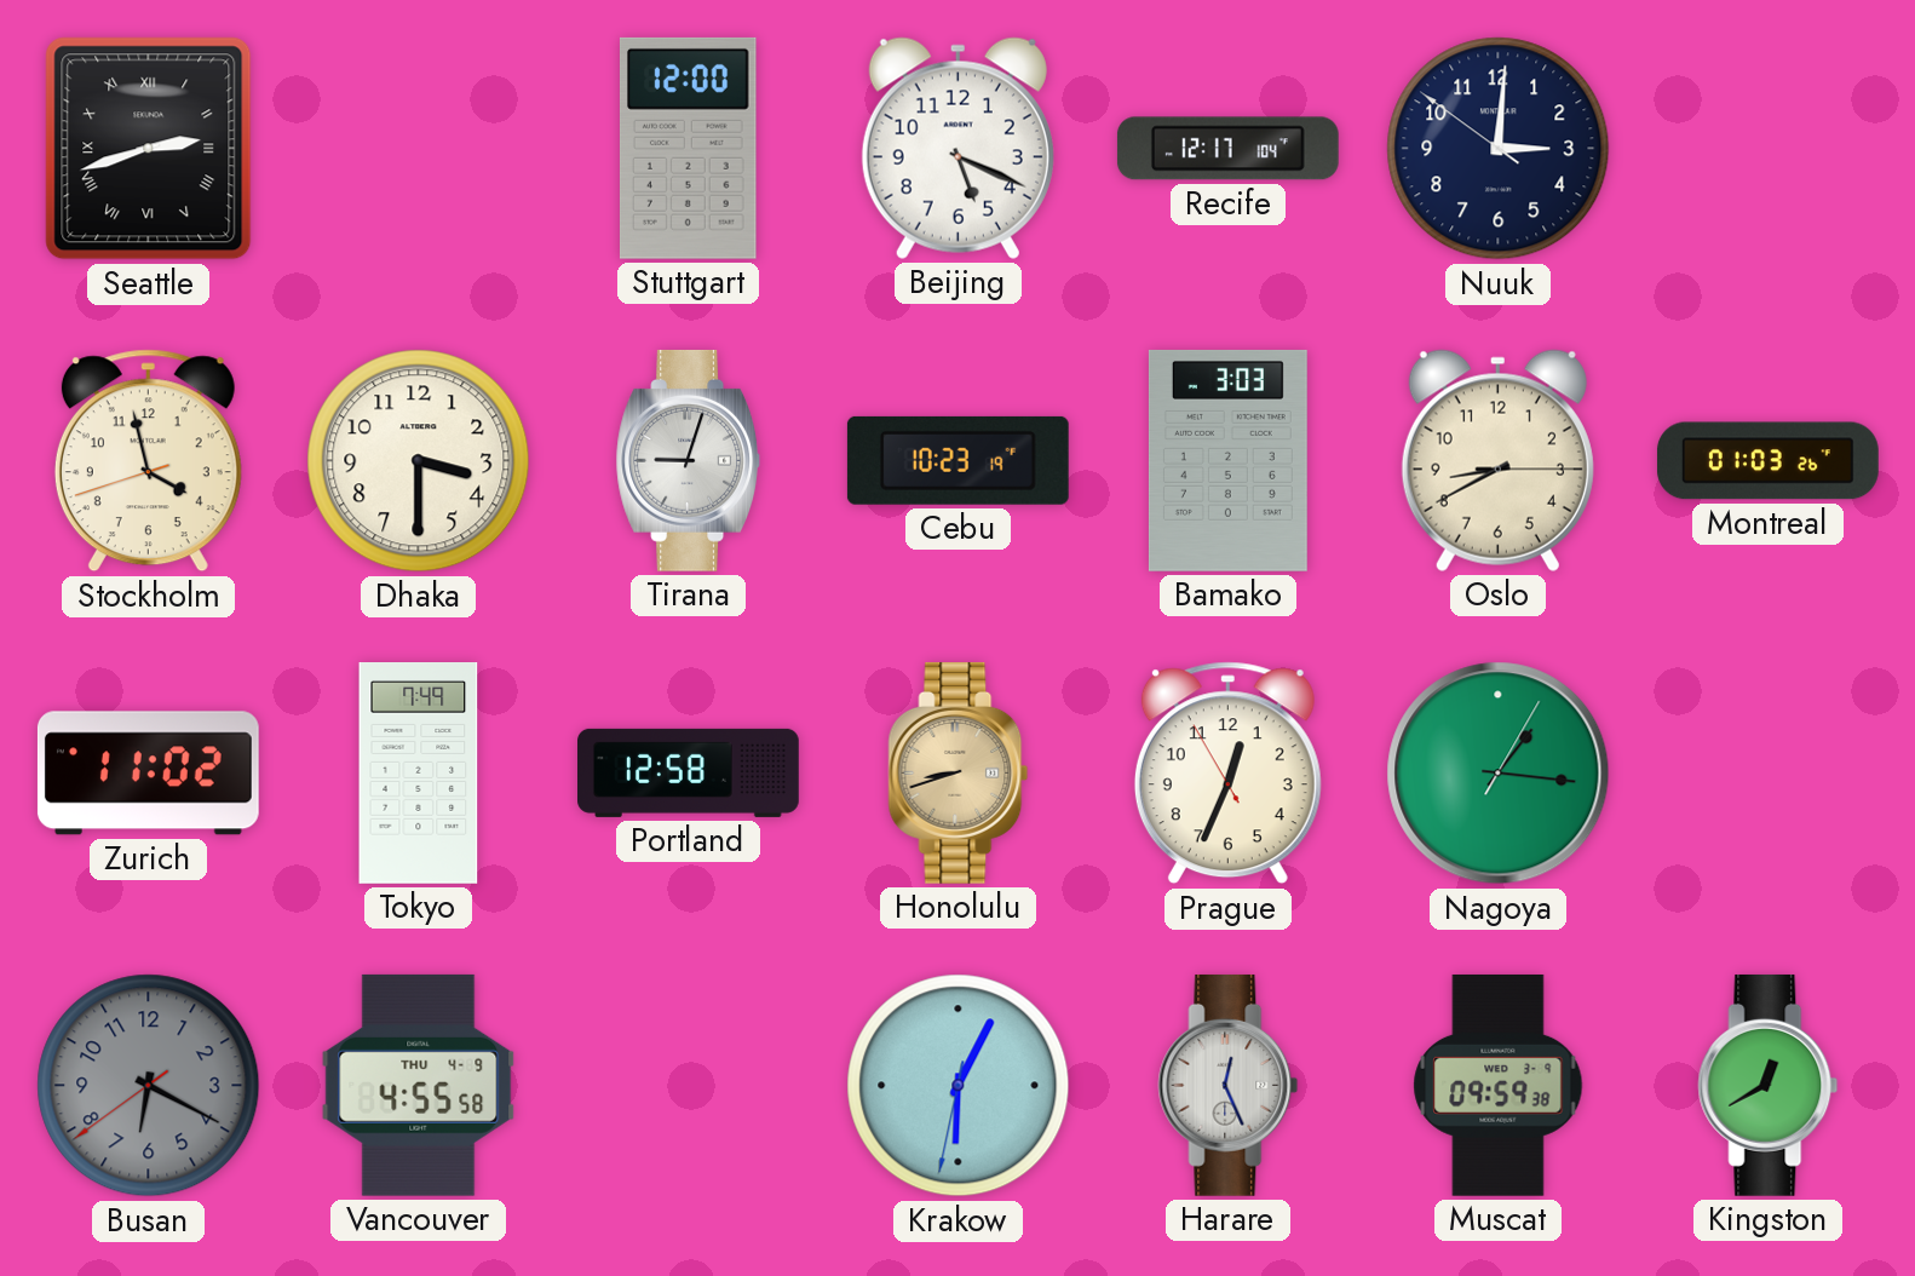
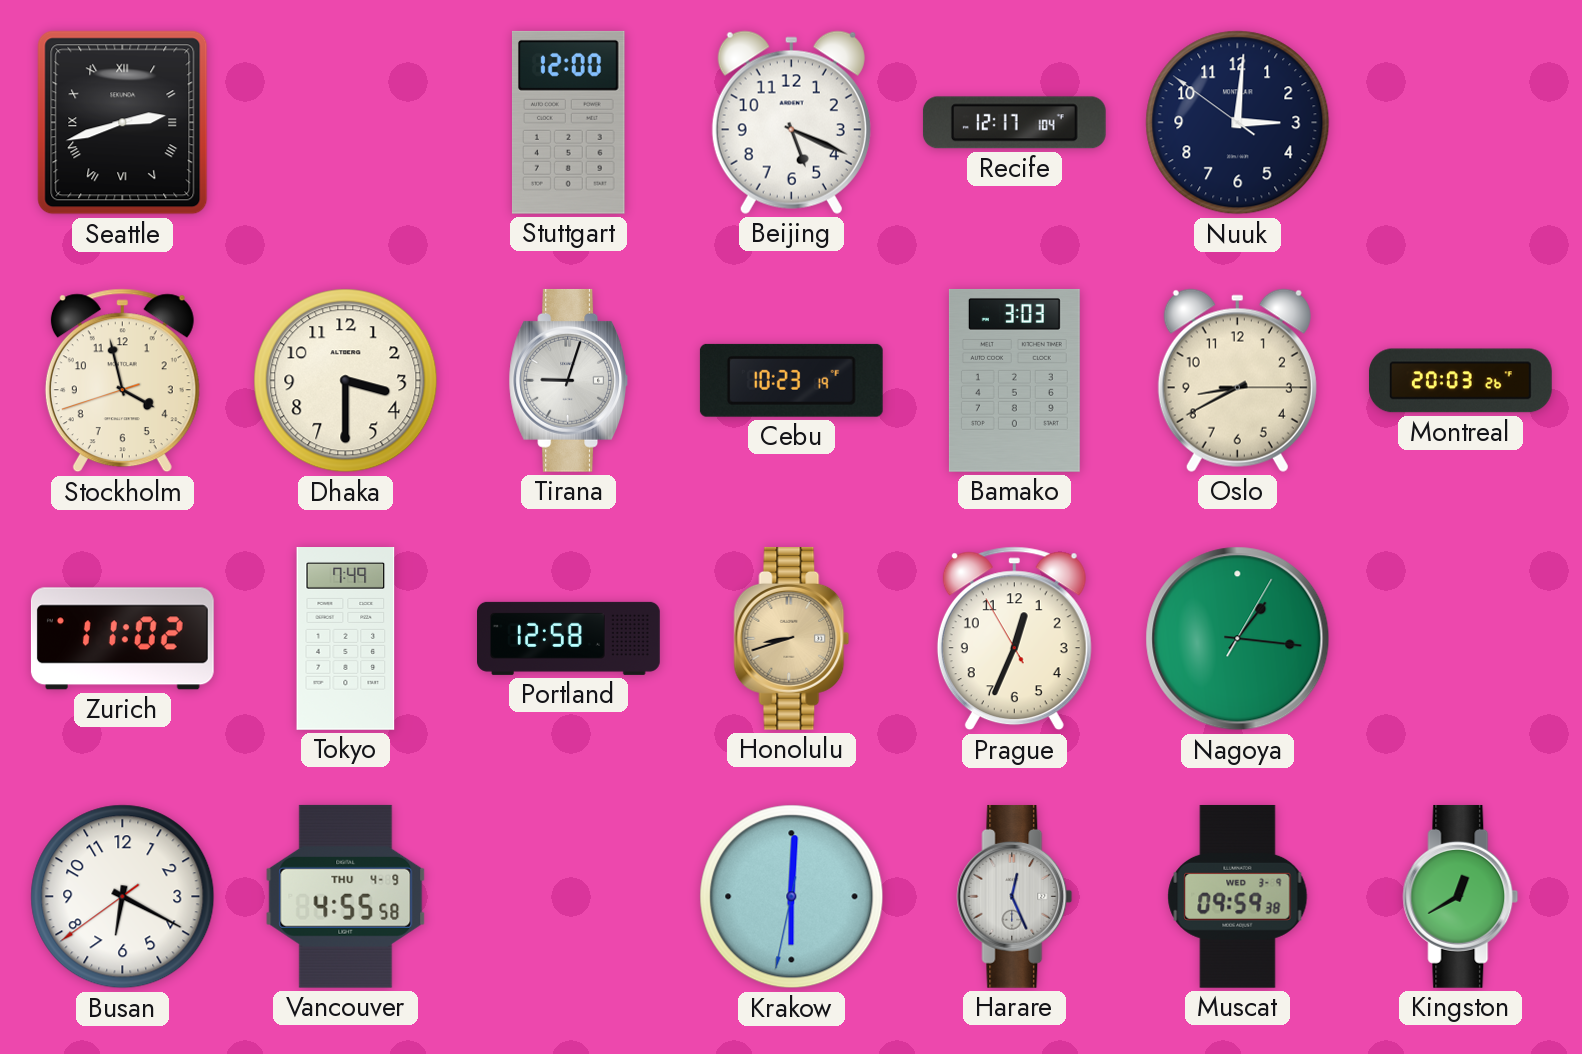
Montreal: 01:03 -> 20:03 (1460, 381)
Busan dial: grey -> white (123, 897)
Krakow: 6:04 -> 6:00 (792, 897)
